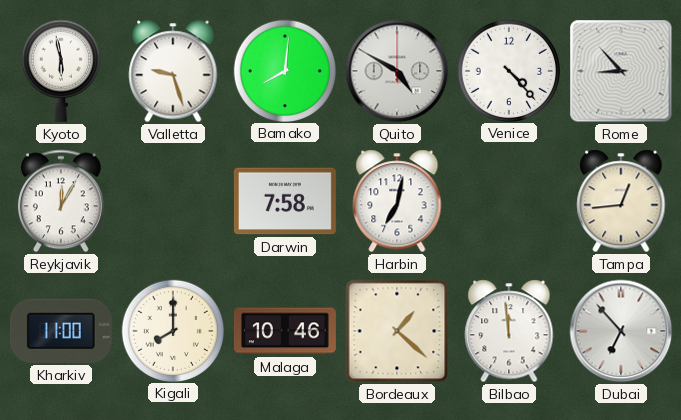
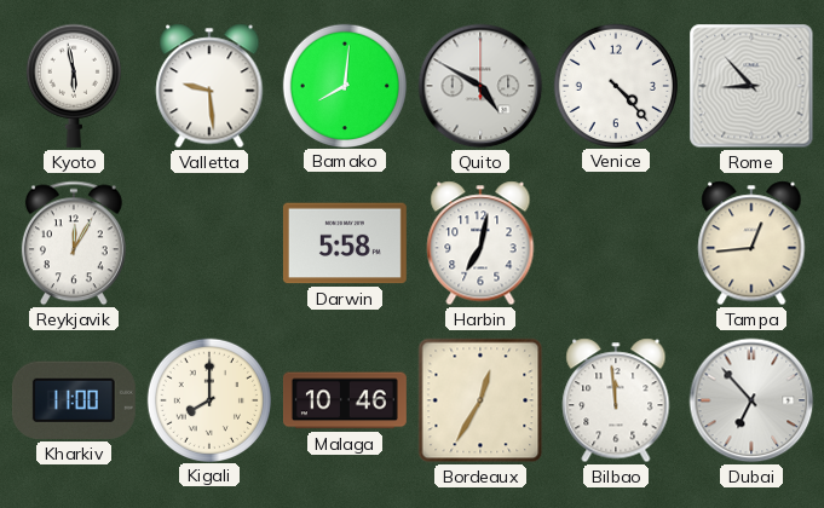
Valletta: 9:27 -> 9:29 (209, 86)
Darwin: 7:58 -> 5:58 (345, 243)
Bordeaux: 1:22 -> 12:35 (480, 400)
